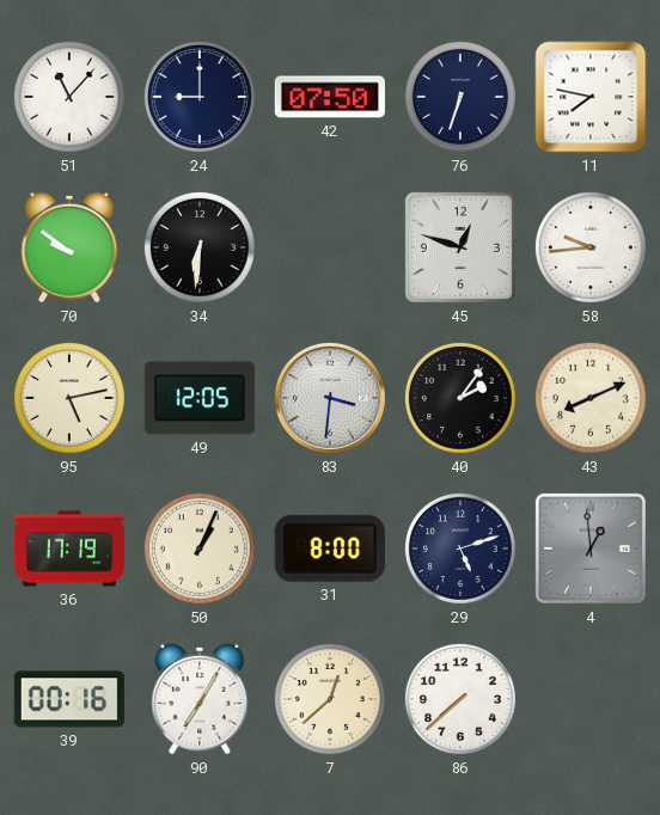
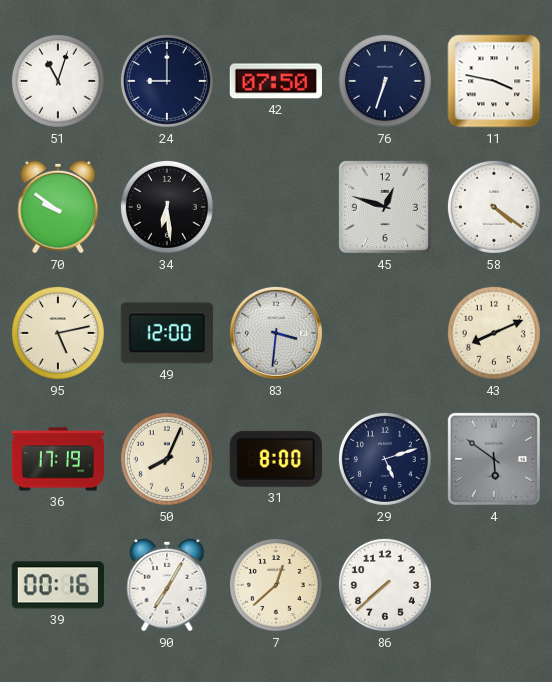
51: 11:07 -> 11:03 (58, 81)
11: 7:47 -> 3:47 (494, 81)
34: 6:31 -> 6:29 (167, 207)
58: 9:44 -> 4:21 (494, 207)
49: 12:05 -> 12:00 (167, 333)
40: 2:06 -> none (460, 398)
50: 1:04 -> 8:04 (167, 459)
4: 12:59 -> 5:51 (494, 459)
